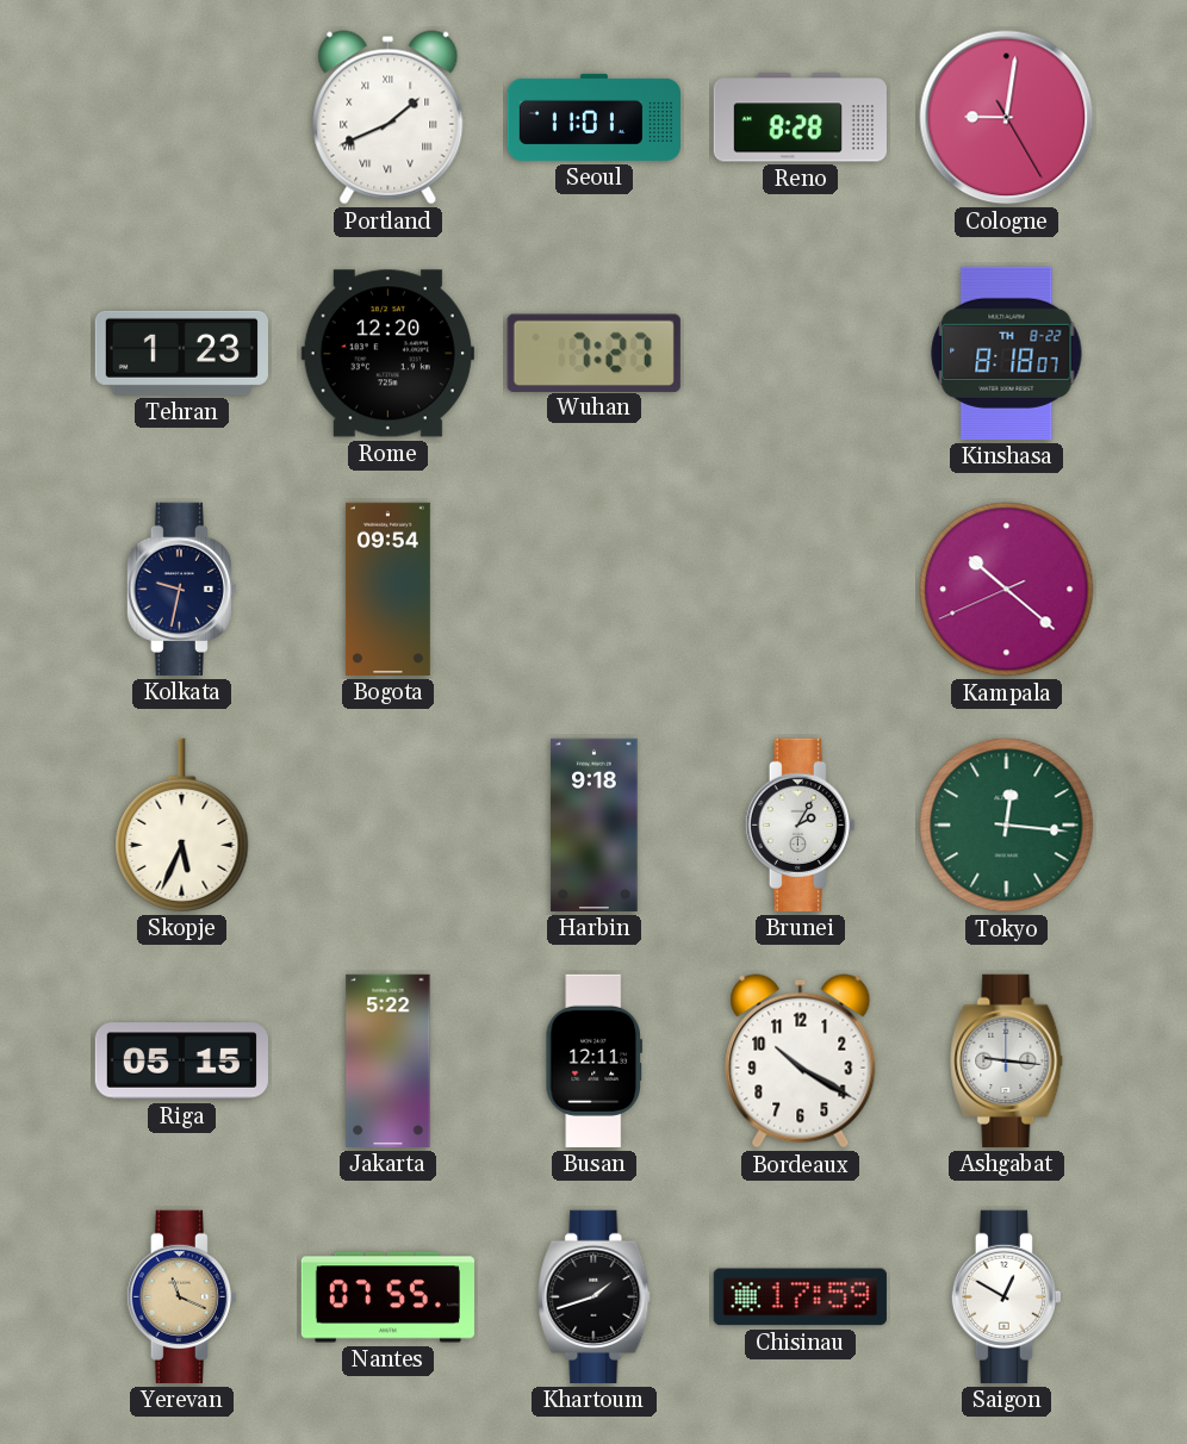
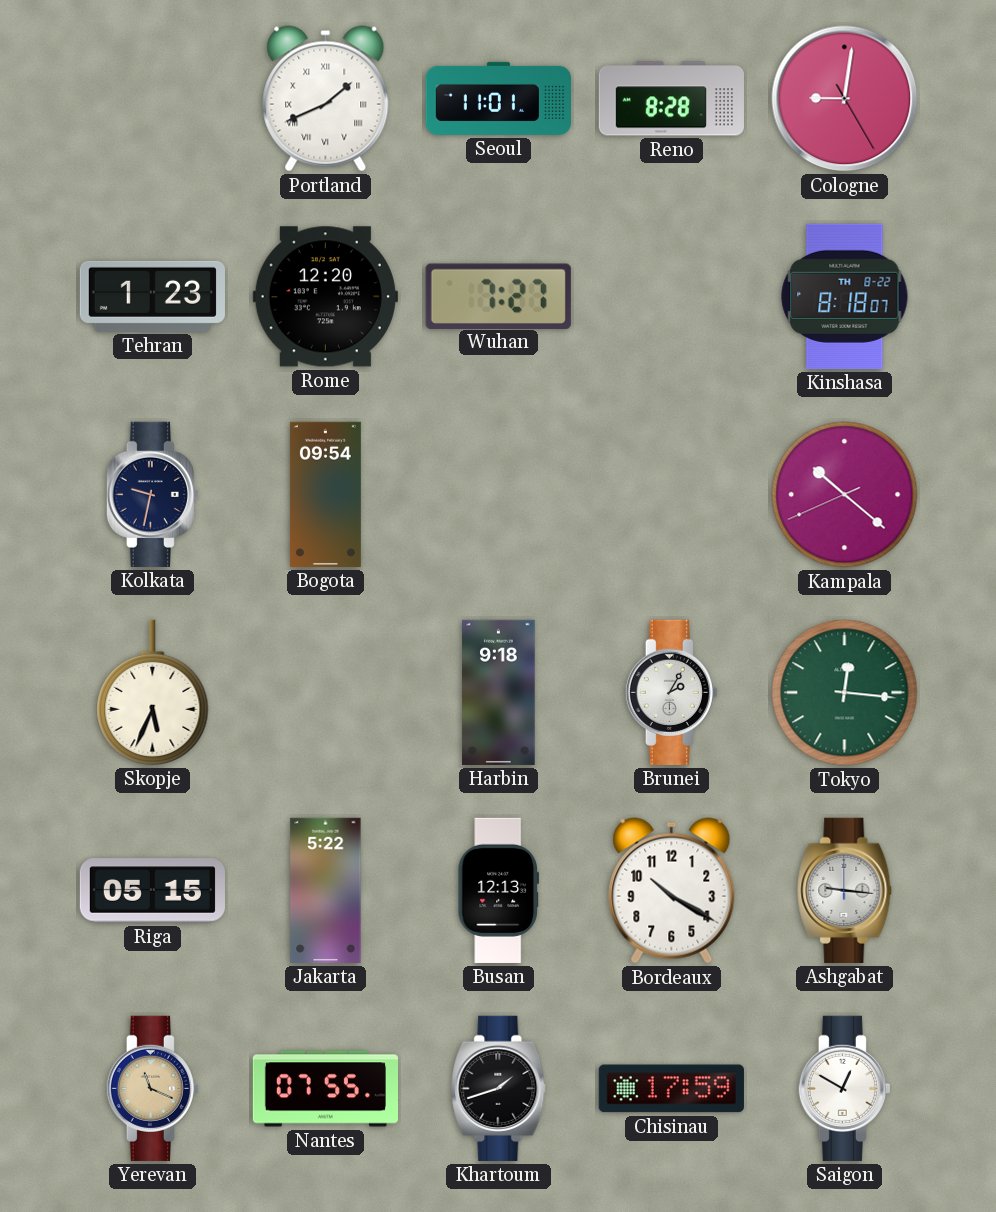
Busan: 12:11 -> 12:13 (498, 890)
